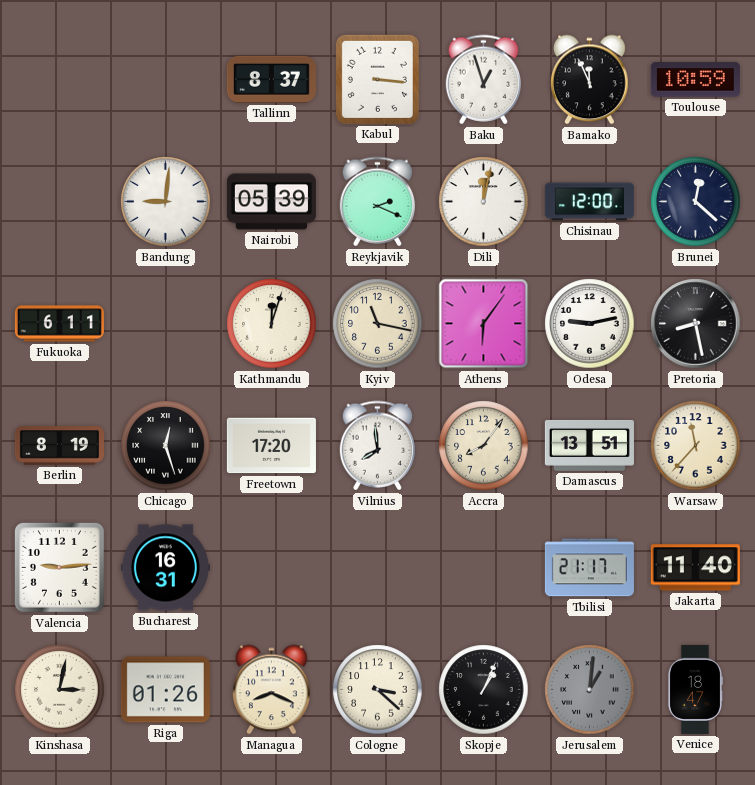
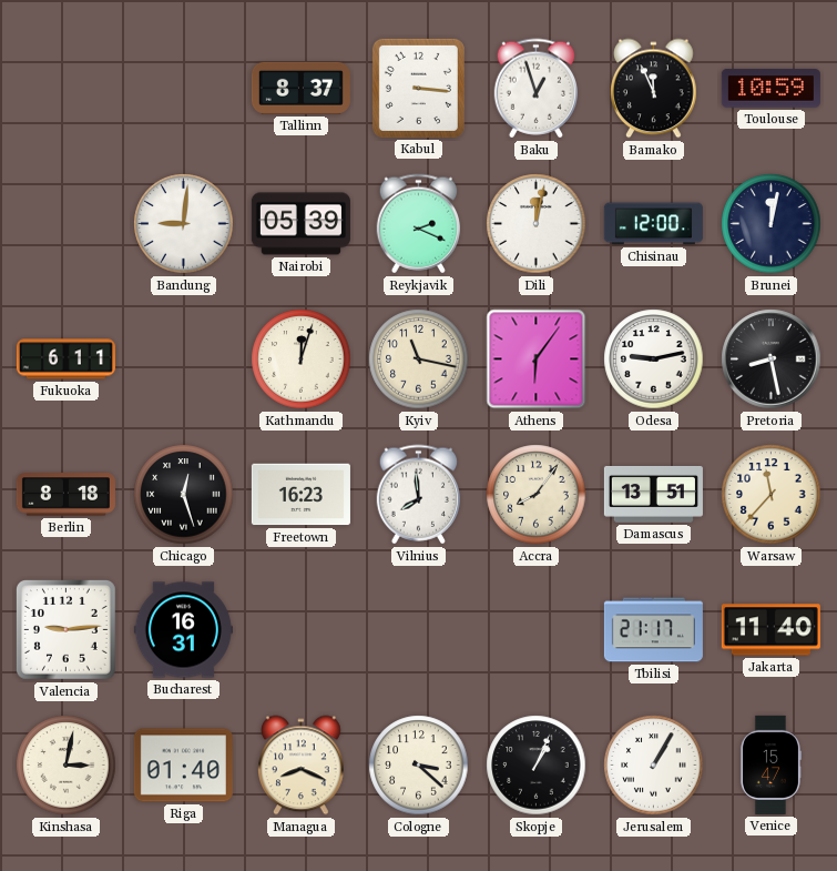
Brunei: 12:22 -> 12:02 (772, 224)
Berlin: 8:19 -> 8:18 (65, 495)
Freetown: 17:20 -> 16:23 (300, 495)
Riga: 01:26 -> 01:40 (183, 766)
Jerusalem: 1:01 -> 1:05 (654, 766)
Jerusalem dial: grey -> white (654, 766)
Venice: 18:47 -> 15:47 (770, 764)
